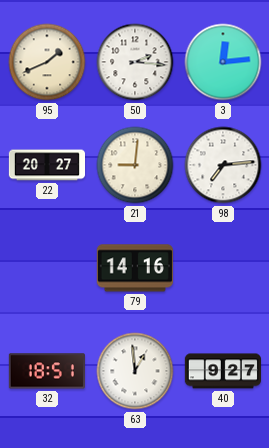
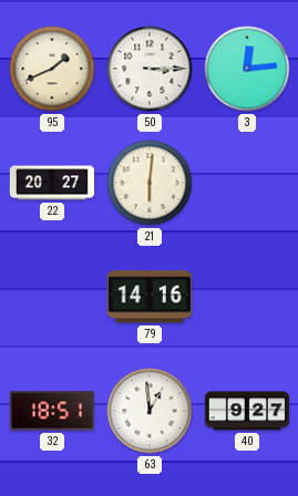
50: 2:16 -> 3:15 (150, 69)
21: 9:01 -> 6:01 (150, 183)
98: 7:14 -> none (223, 165)
